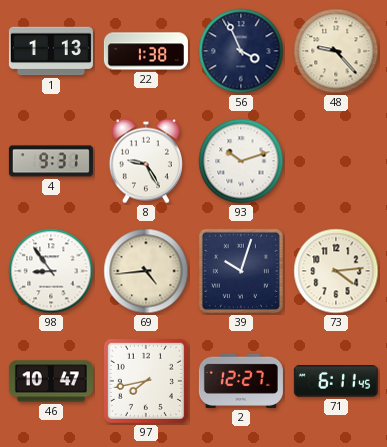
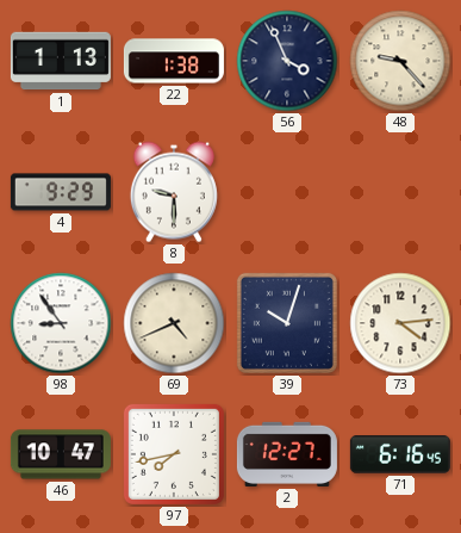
4: 9:31 -> 9:29 (61, 192)
8: 9:25 -> 9:30 (174, 192)
93: 10:12 -> none (241, 161)
69: 4:44 -> 4:41 (174, 323)
71: 6:11 -> 6:16 (400, 454)
